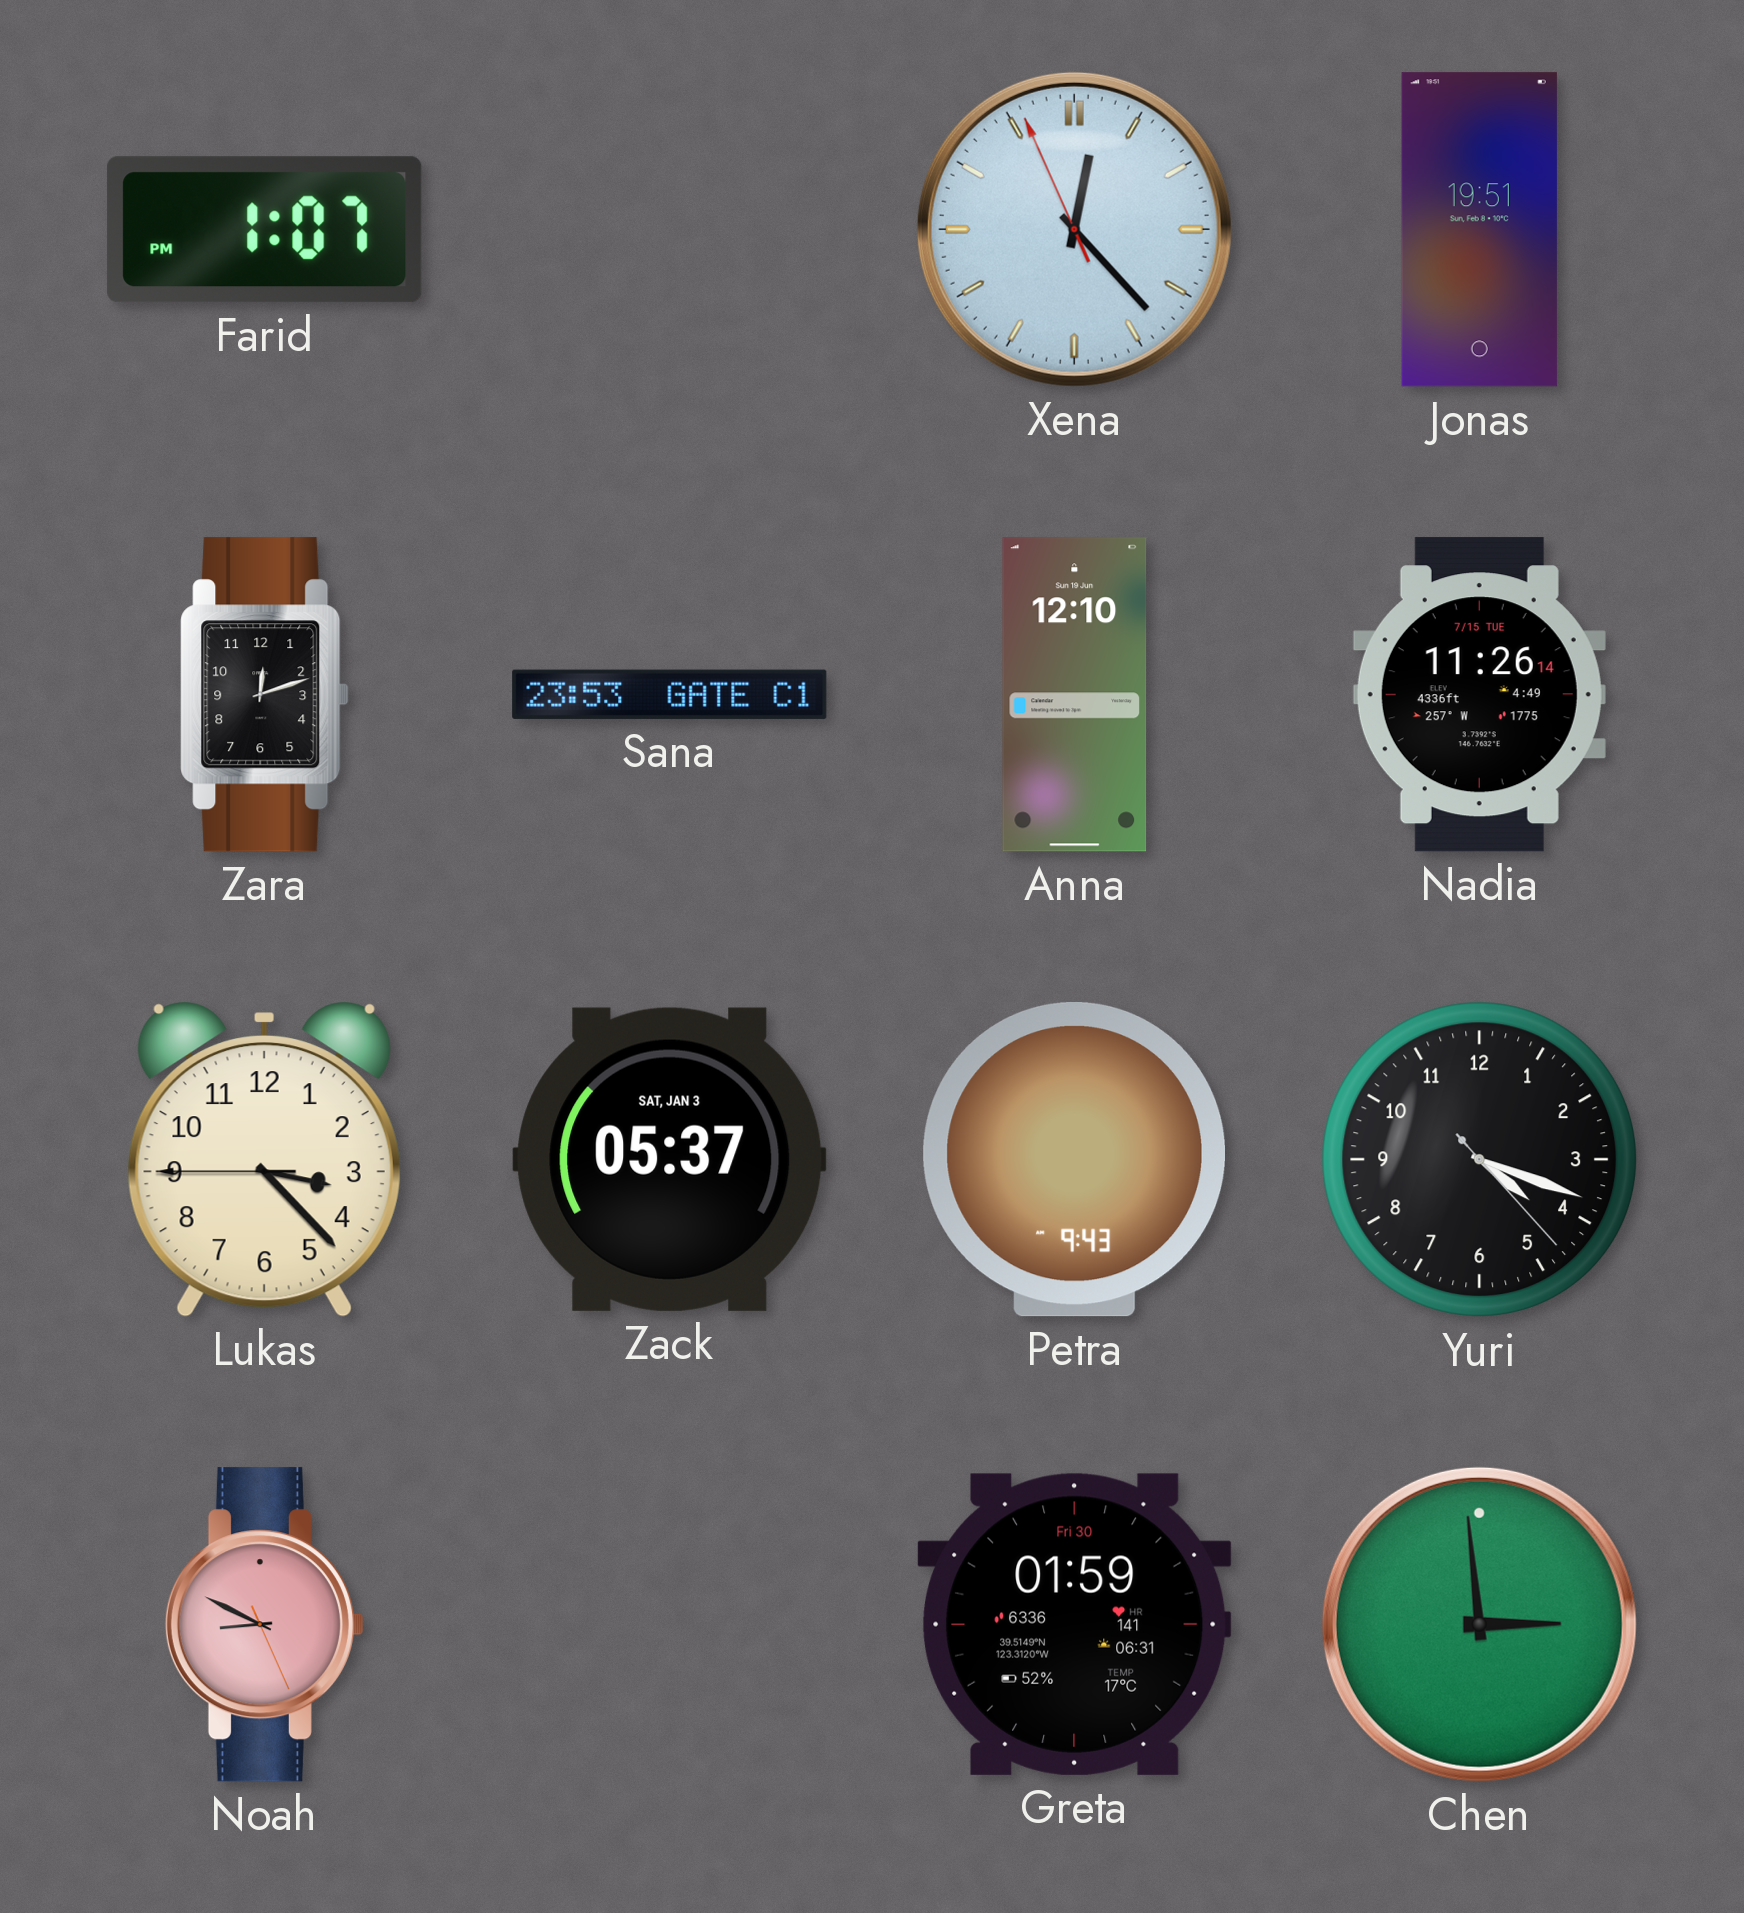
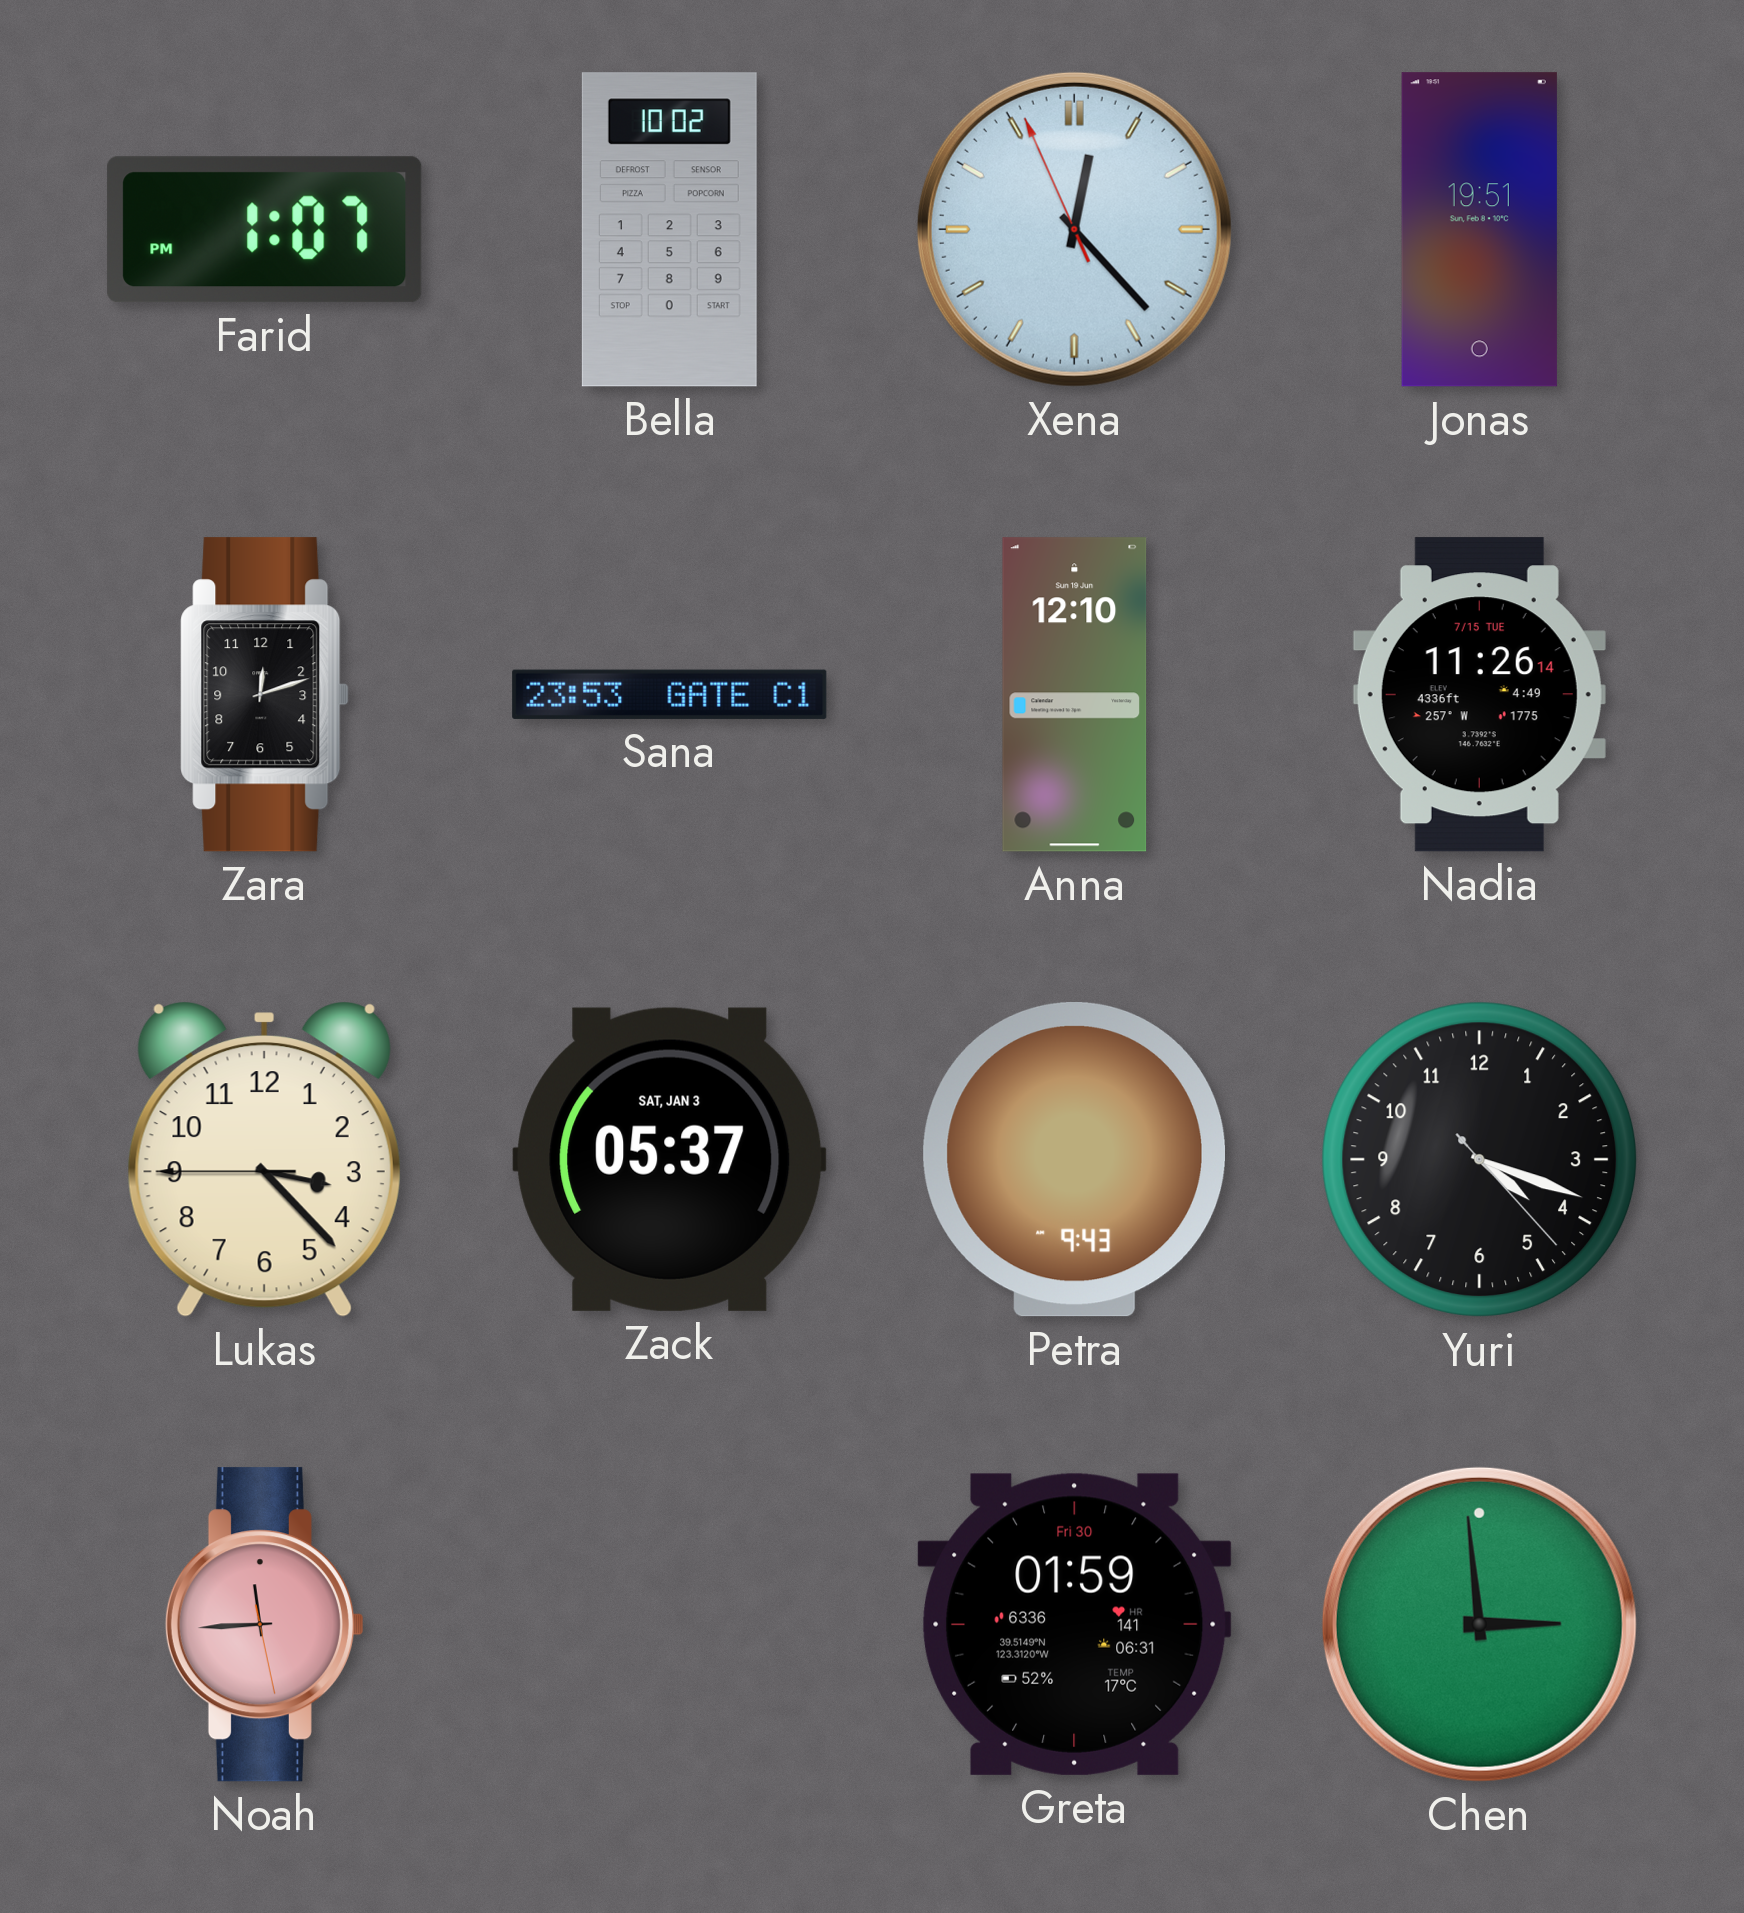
Bella: none -> 10:02 (669, 230)
Noah: 8:49 -> 11:44 (264, 1625)
